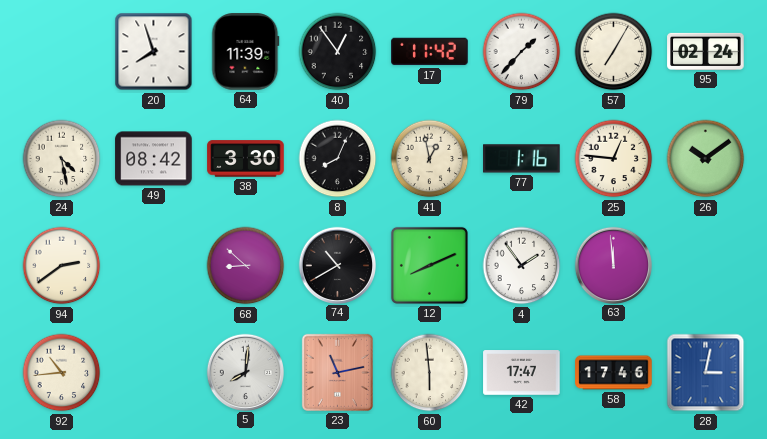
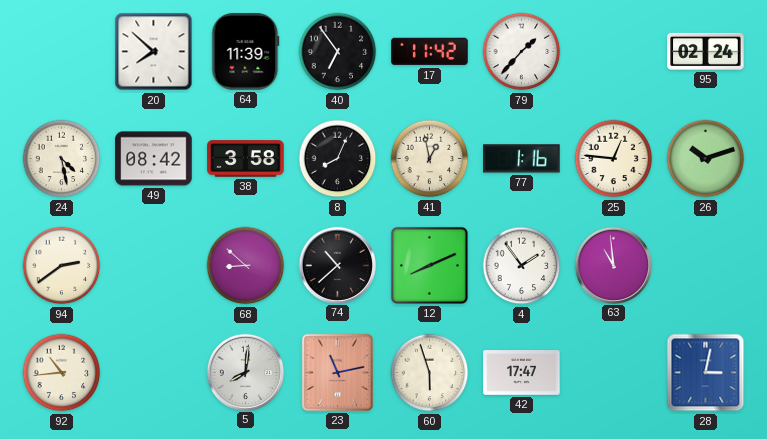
20: 7:57 -> 7:52 (154, 52)
40: 12:54 -> 6:54 (338, 52)
57: 7:05 -> none (614, 52)
38: 3:30 -> 3:58 (246, 159)
26: 10:09 -> 10:12 (706, 159)
74: 10:40 -> 10:38 (337, 265)
63: 11:59 -> 10:59 (613, 265)
60: 5:59 -> 5:57 (430, 373)
58: 17:46 -> none (614, 373)
